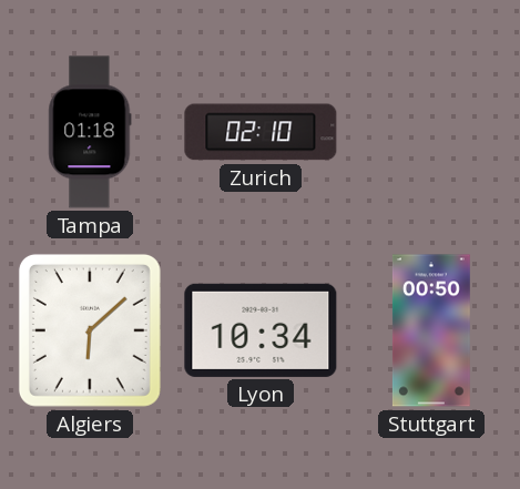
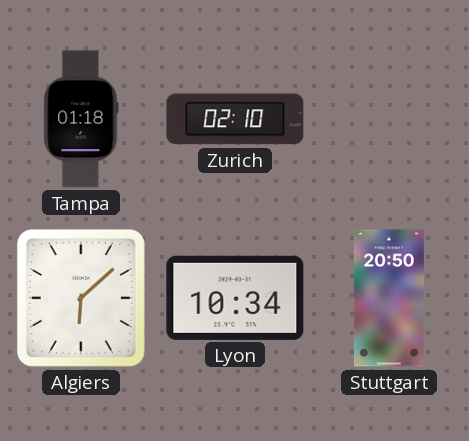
Stuttgart: 00:50 -> 20:50 (389, 298)
